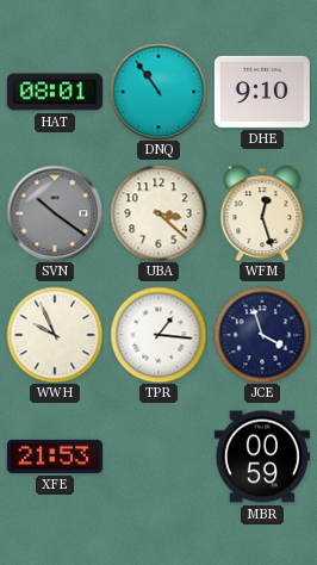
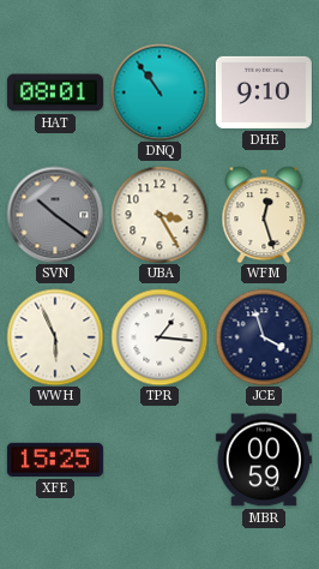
UBA: 3:22 -> 3:25 (159, 215)
WWH: 9:56 -> 5:56 (55, 337)
XFE: 21:53 -> 15:25 (55, 460)
